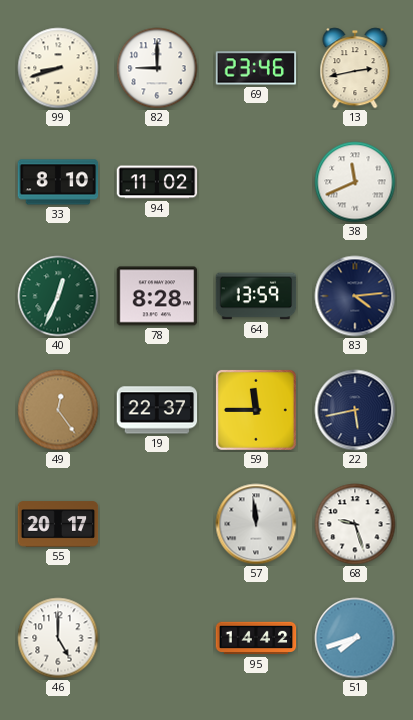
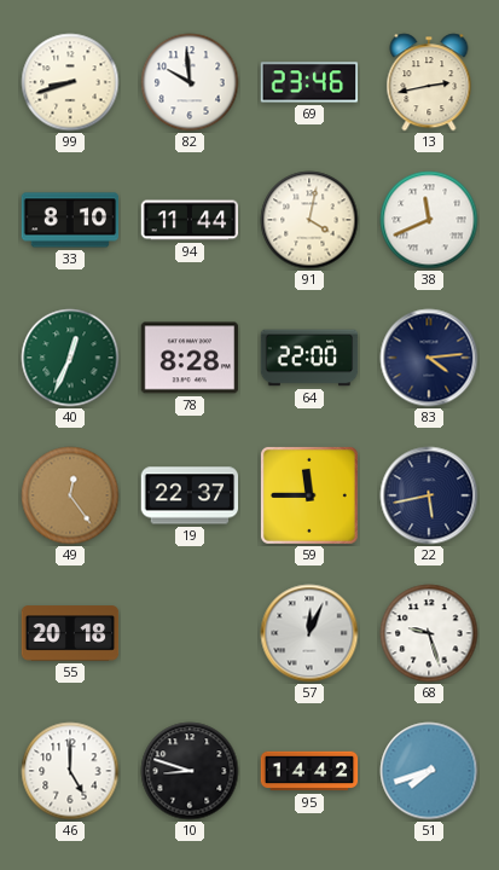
82: 9:00 -> 9:59 (190, 82)
94: 11:02 -> 11:44 (190, 220)
91: none -> 4:02 (309, 220)
64: 13:59 -> 22:00 (309, 358)
55: 20:17 -> 20:18 (70, 633)
57: 11:59 -> 12:04 (309, 633)
10: none -> 8:48 (190, 771)
